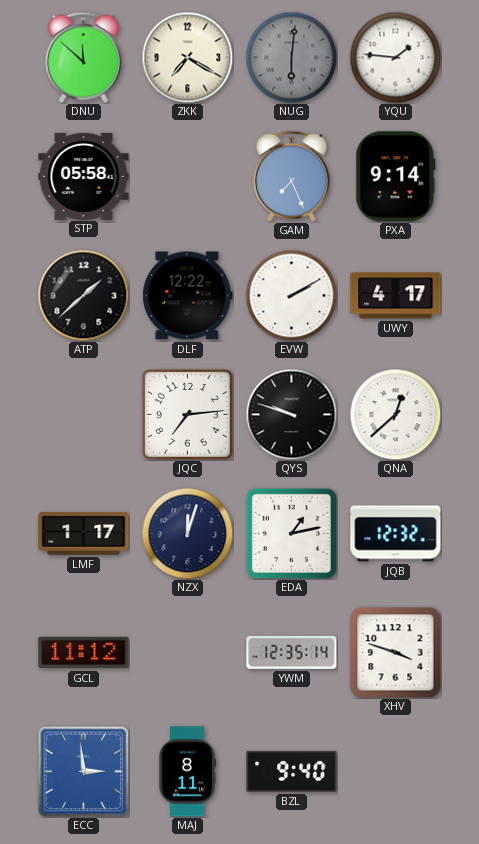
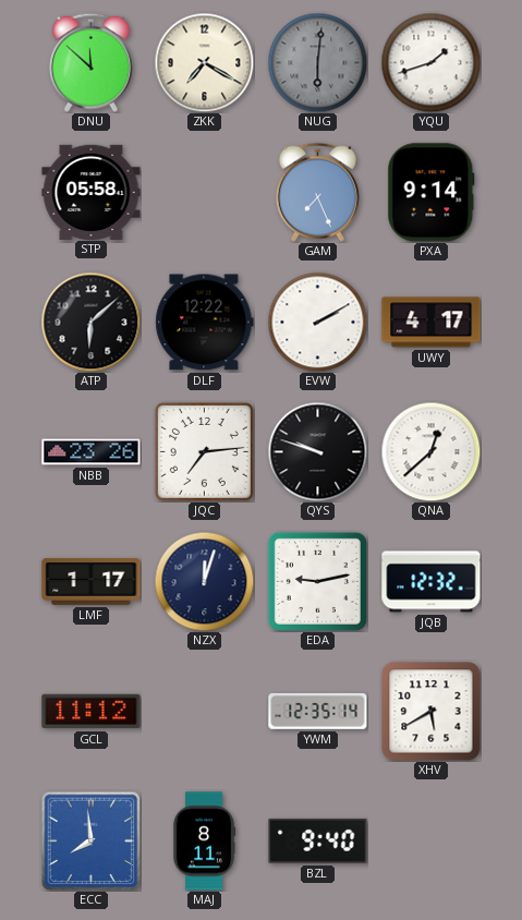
YQU: 1:46 -> 1:42 (430, 62)
ATP: 1:38 -> 6:08 (90, 322)
NBB: none -> 23:26 (92, 452)
EDA: 1:13 -> 9:13 (317, 581)
XHV: 3:48 -> 5:40 (432, 712)
ECC: 2:59 -> 7:59 (90, 840)
